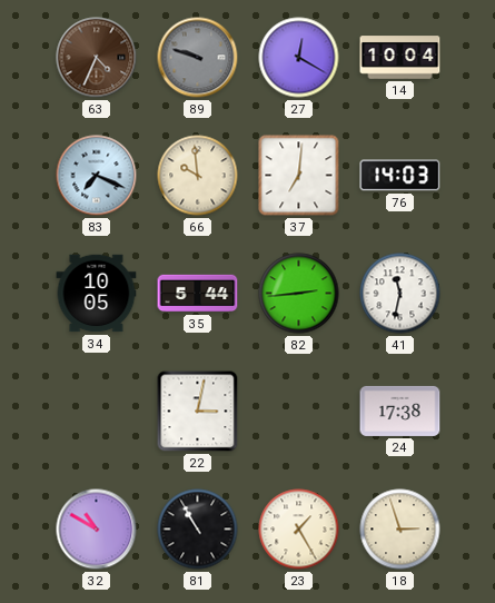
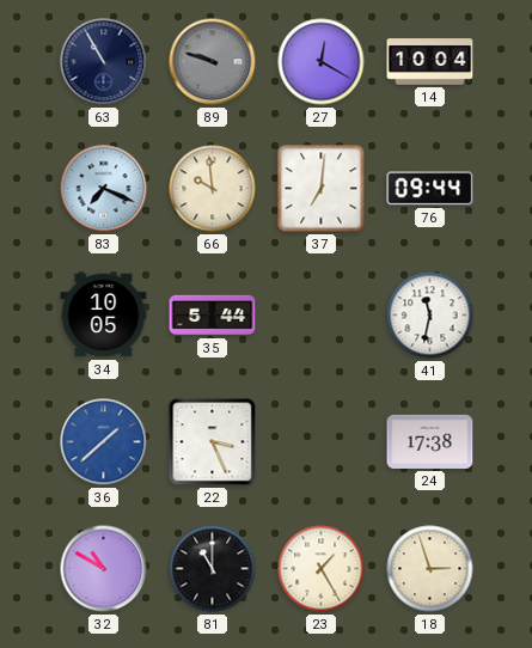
63: 4:34 -> 10:55 (104, 62)
63 dial: brown -> navy (104, 62)
76: 14:03 -> 09:44 (430, 189)
82: 2:44 -> none (299, 294)
36: none -> 1:38 (104, 442)
22: 3:02 -> 3:26 (213, 442)
81: 10:55 -> 11:00 (213, 569)
